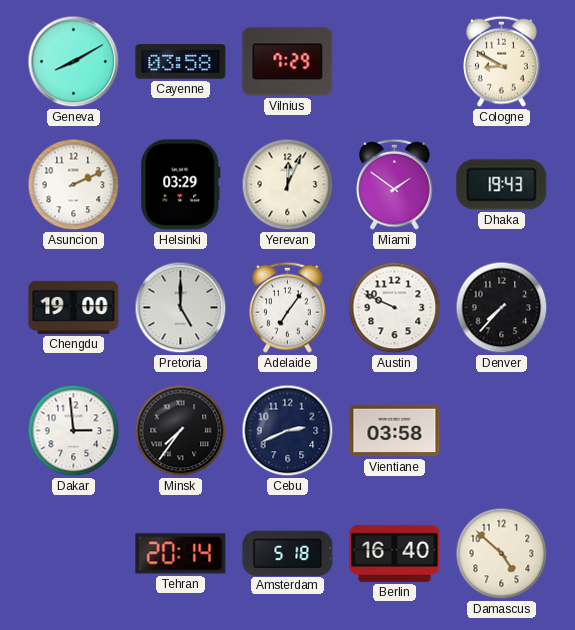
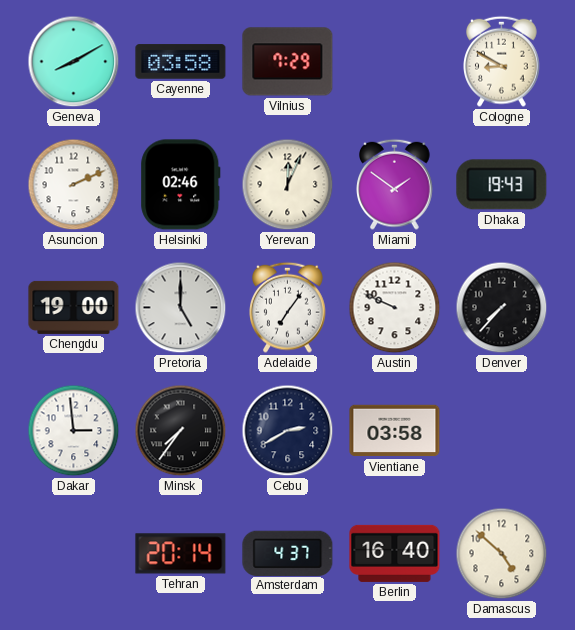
Helsinki: 03:29 -> 02:46 (181, 185)
Cebu: 2:41 -> 2:40 (288, 431)
Amsterdam: 5:18 -> 4:37 (288, 553)
